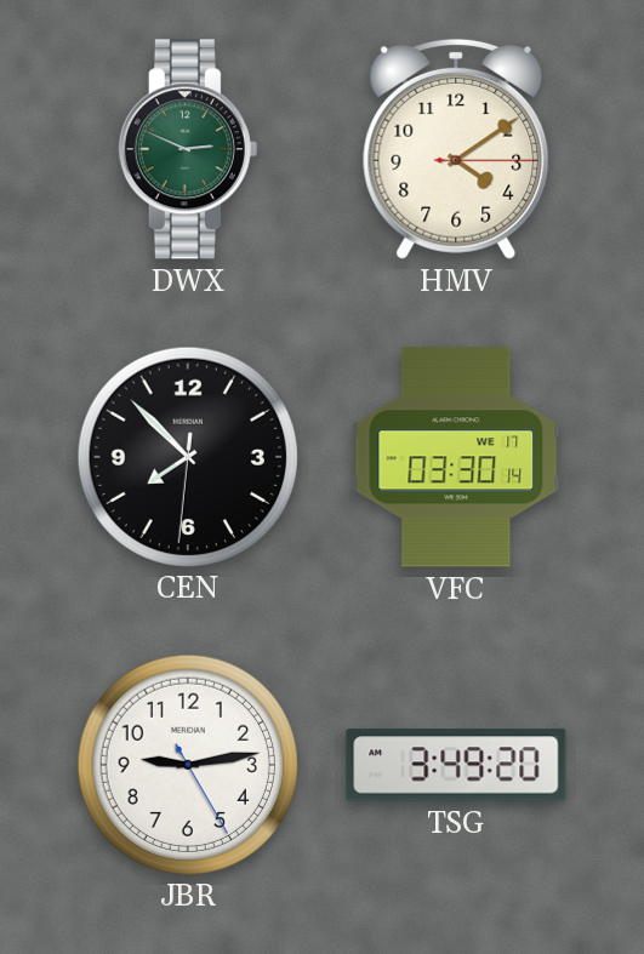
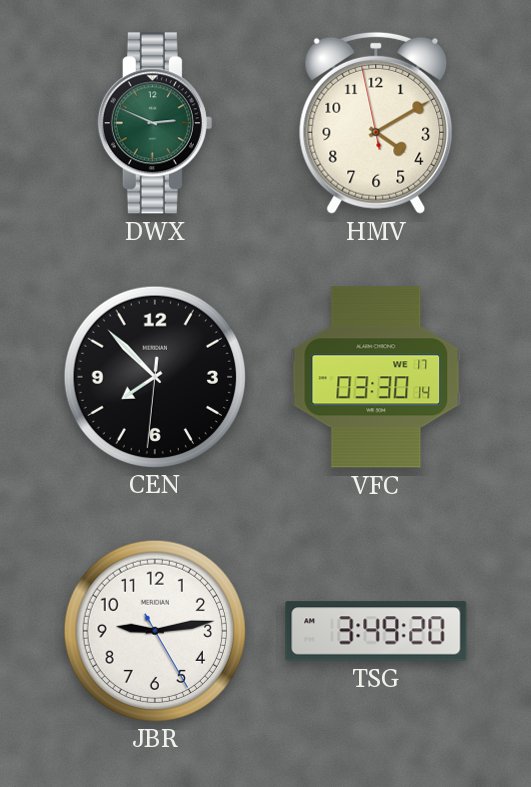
HMV: 4:09:15 -> 4:09:58 (376, 123)
